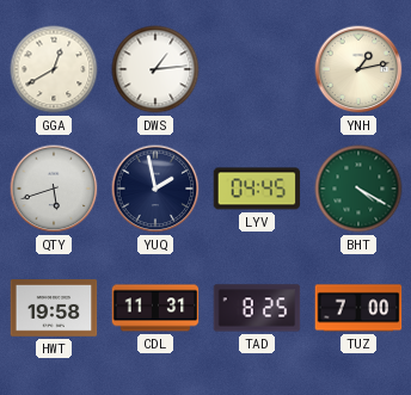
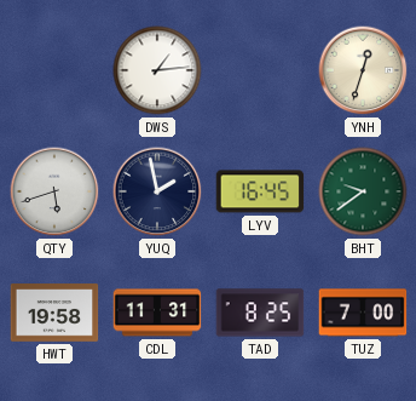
GGA: 12:40 -> none (54, 69)
YNH: 1:13 -> 12:33 (363, 70)
LYV: 04:45 -> 16:45 (260, 191)
BHT: 4:20 -> 9:39 (363, 191)
